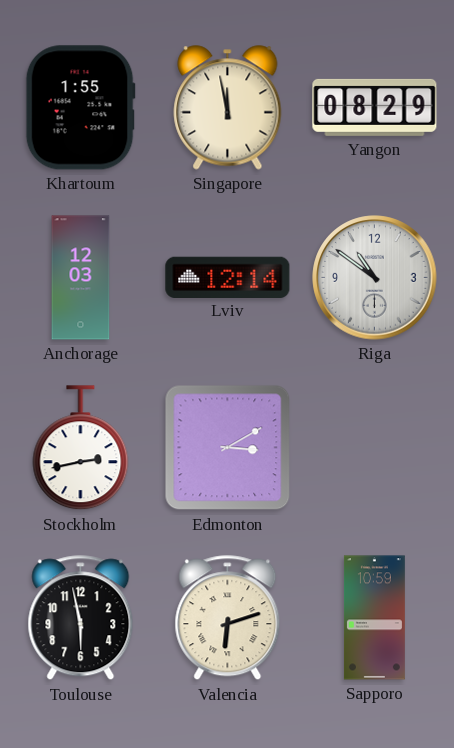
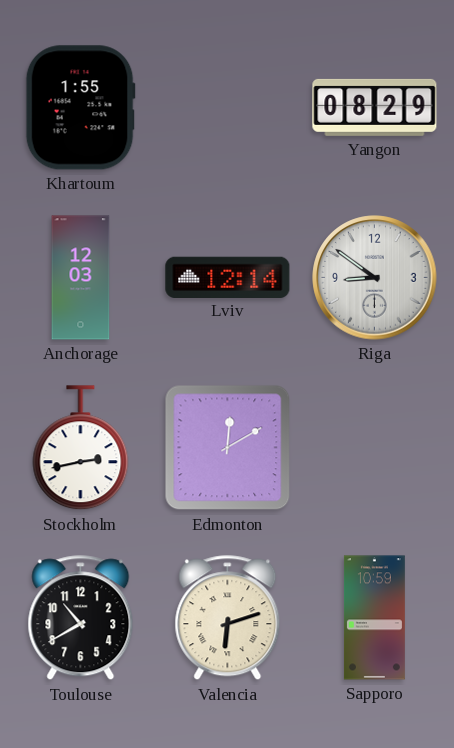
Singapore: 11:58 -> none (228, 108)
Riga: 10:51 -> 8:51 (375, 278)
Edmonton: 3:10 -> 12:10 (228, 448)
Toulouse: 5:58 -> 10:40 (81, 618)
